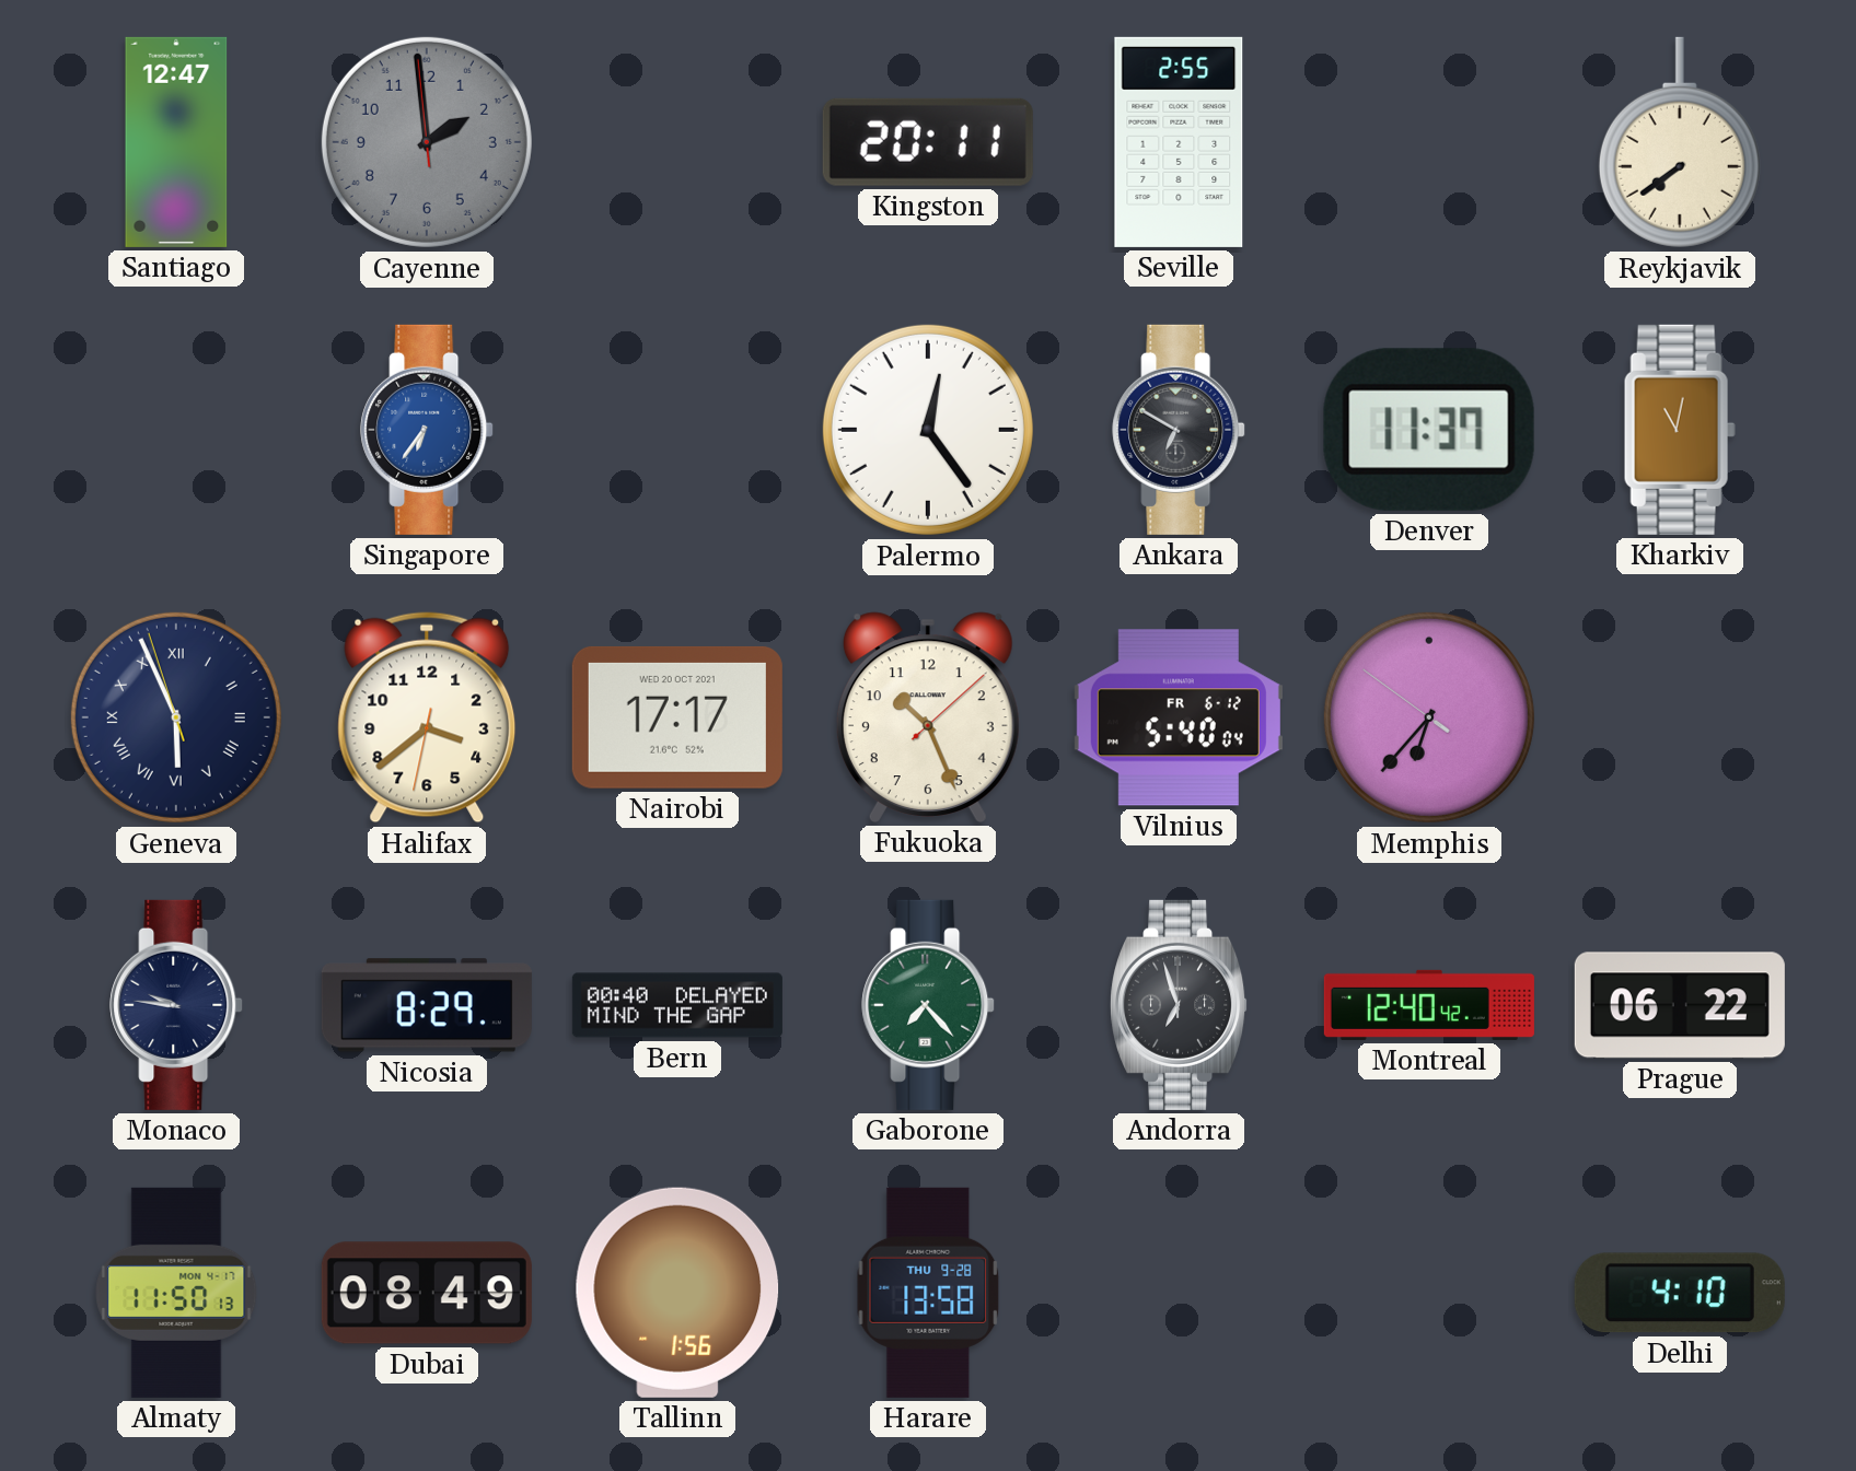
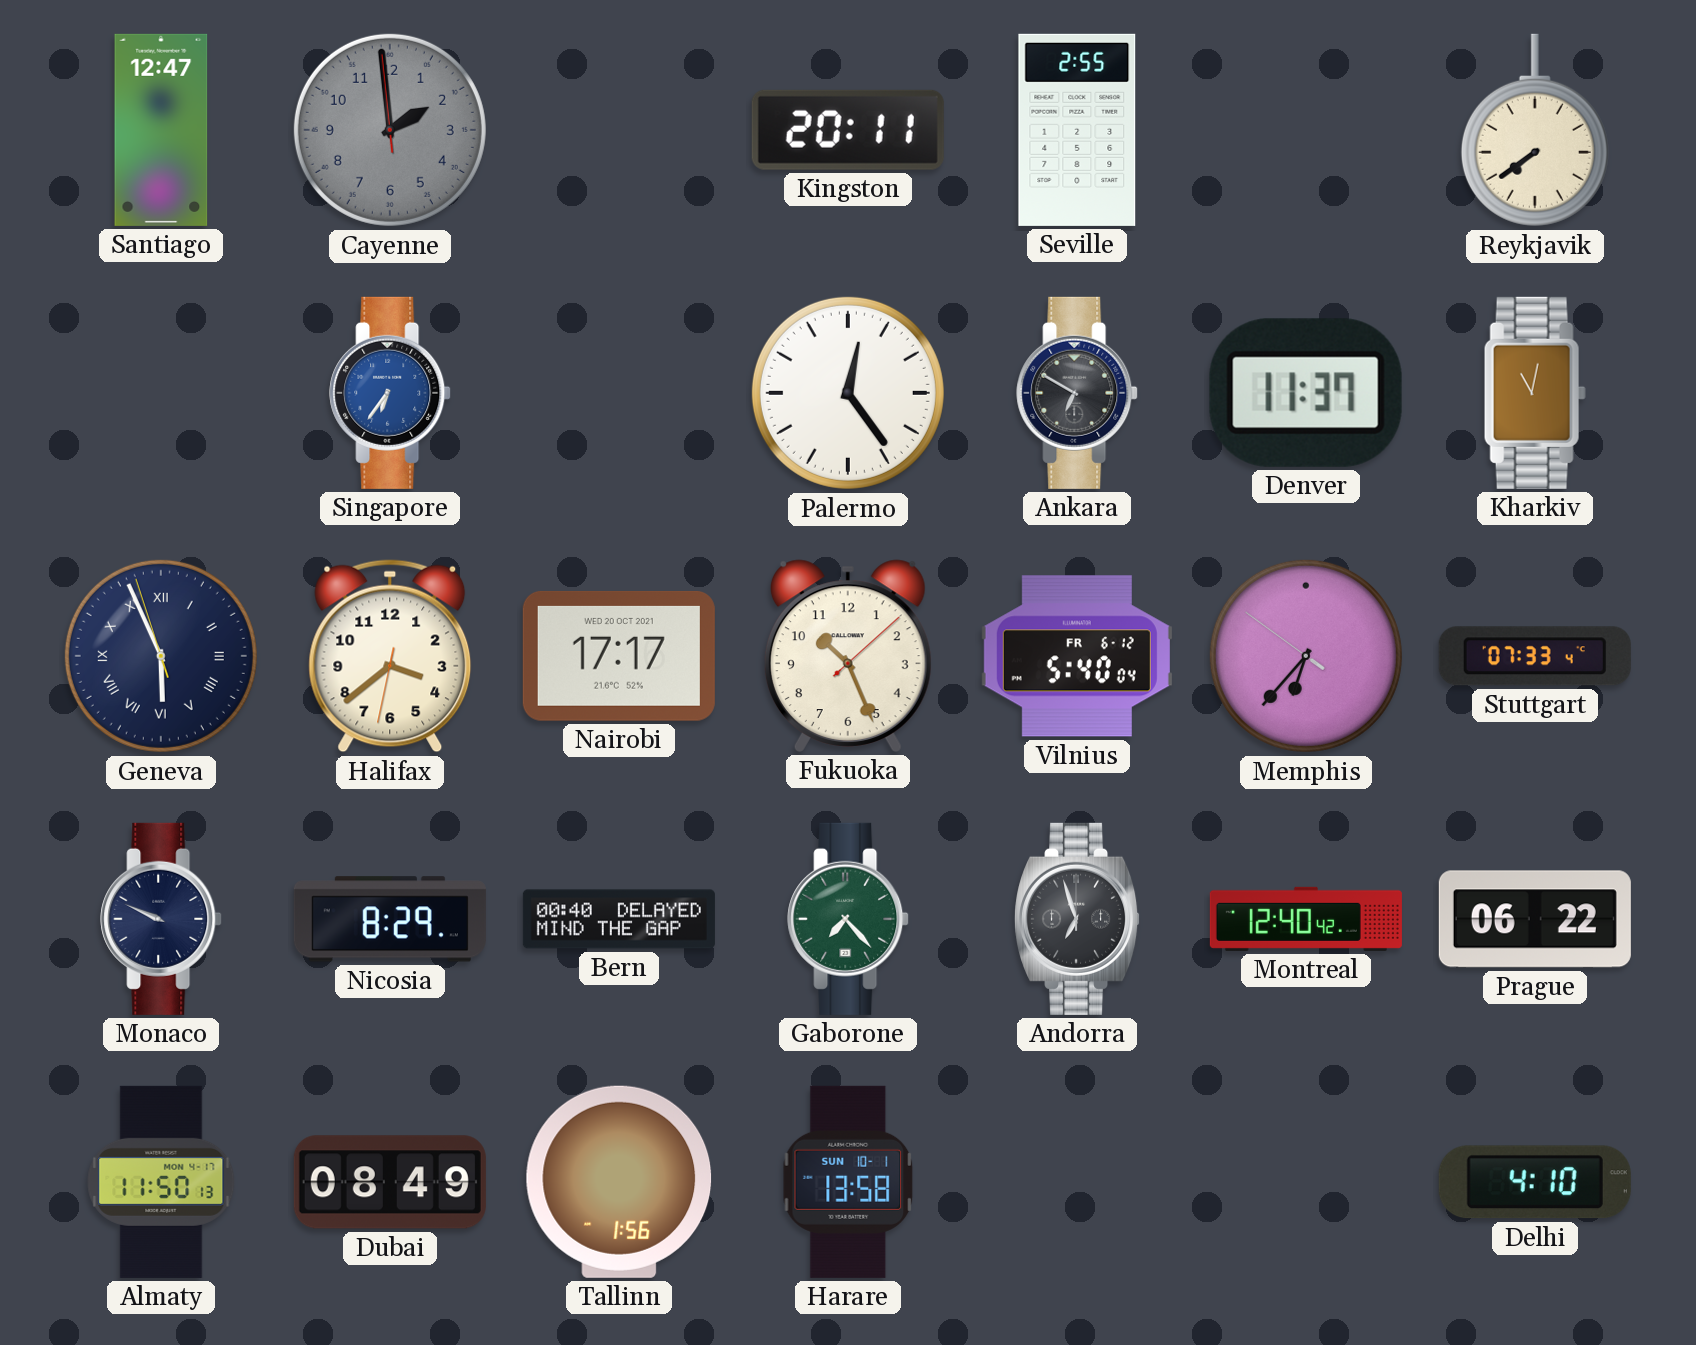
Stuttgart: none -> 07:33 (1535, 656)
Monaco: 9:46 -> 9:49 (161, 919)
Harare date: THU 9-28 -> SUN 10-1 (848, 1182)
